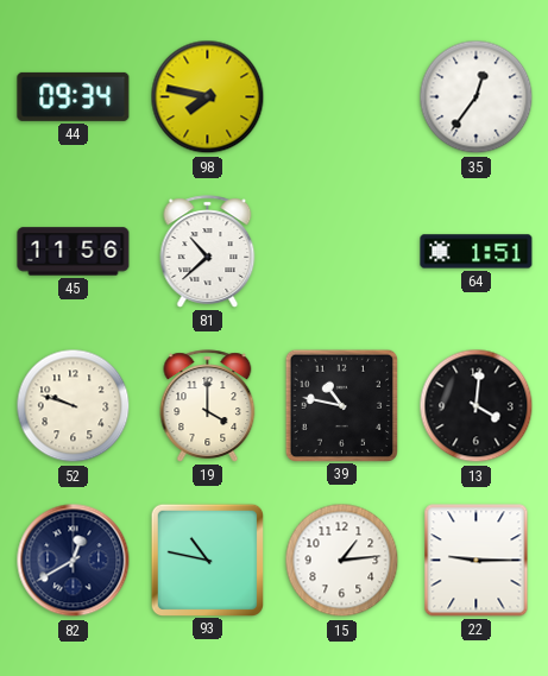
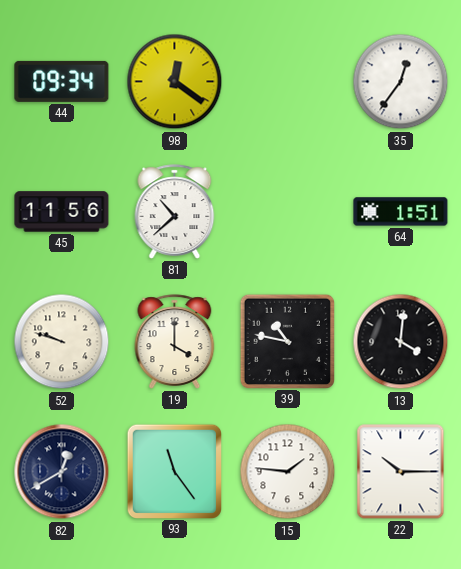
98: 7:47 -> 12:21 (175, 82)
93: 10:47 -> 11:24 (174, 471)
15: 1:14 -> 1:46 (288, 472)
22: 9:15 -> 10:15 (401, 472)
